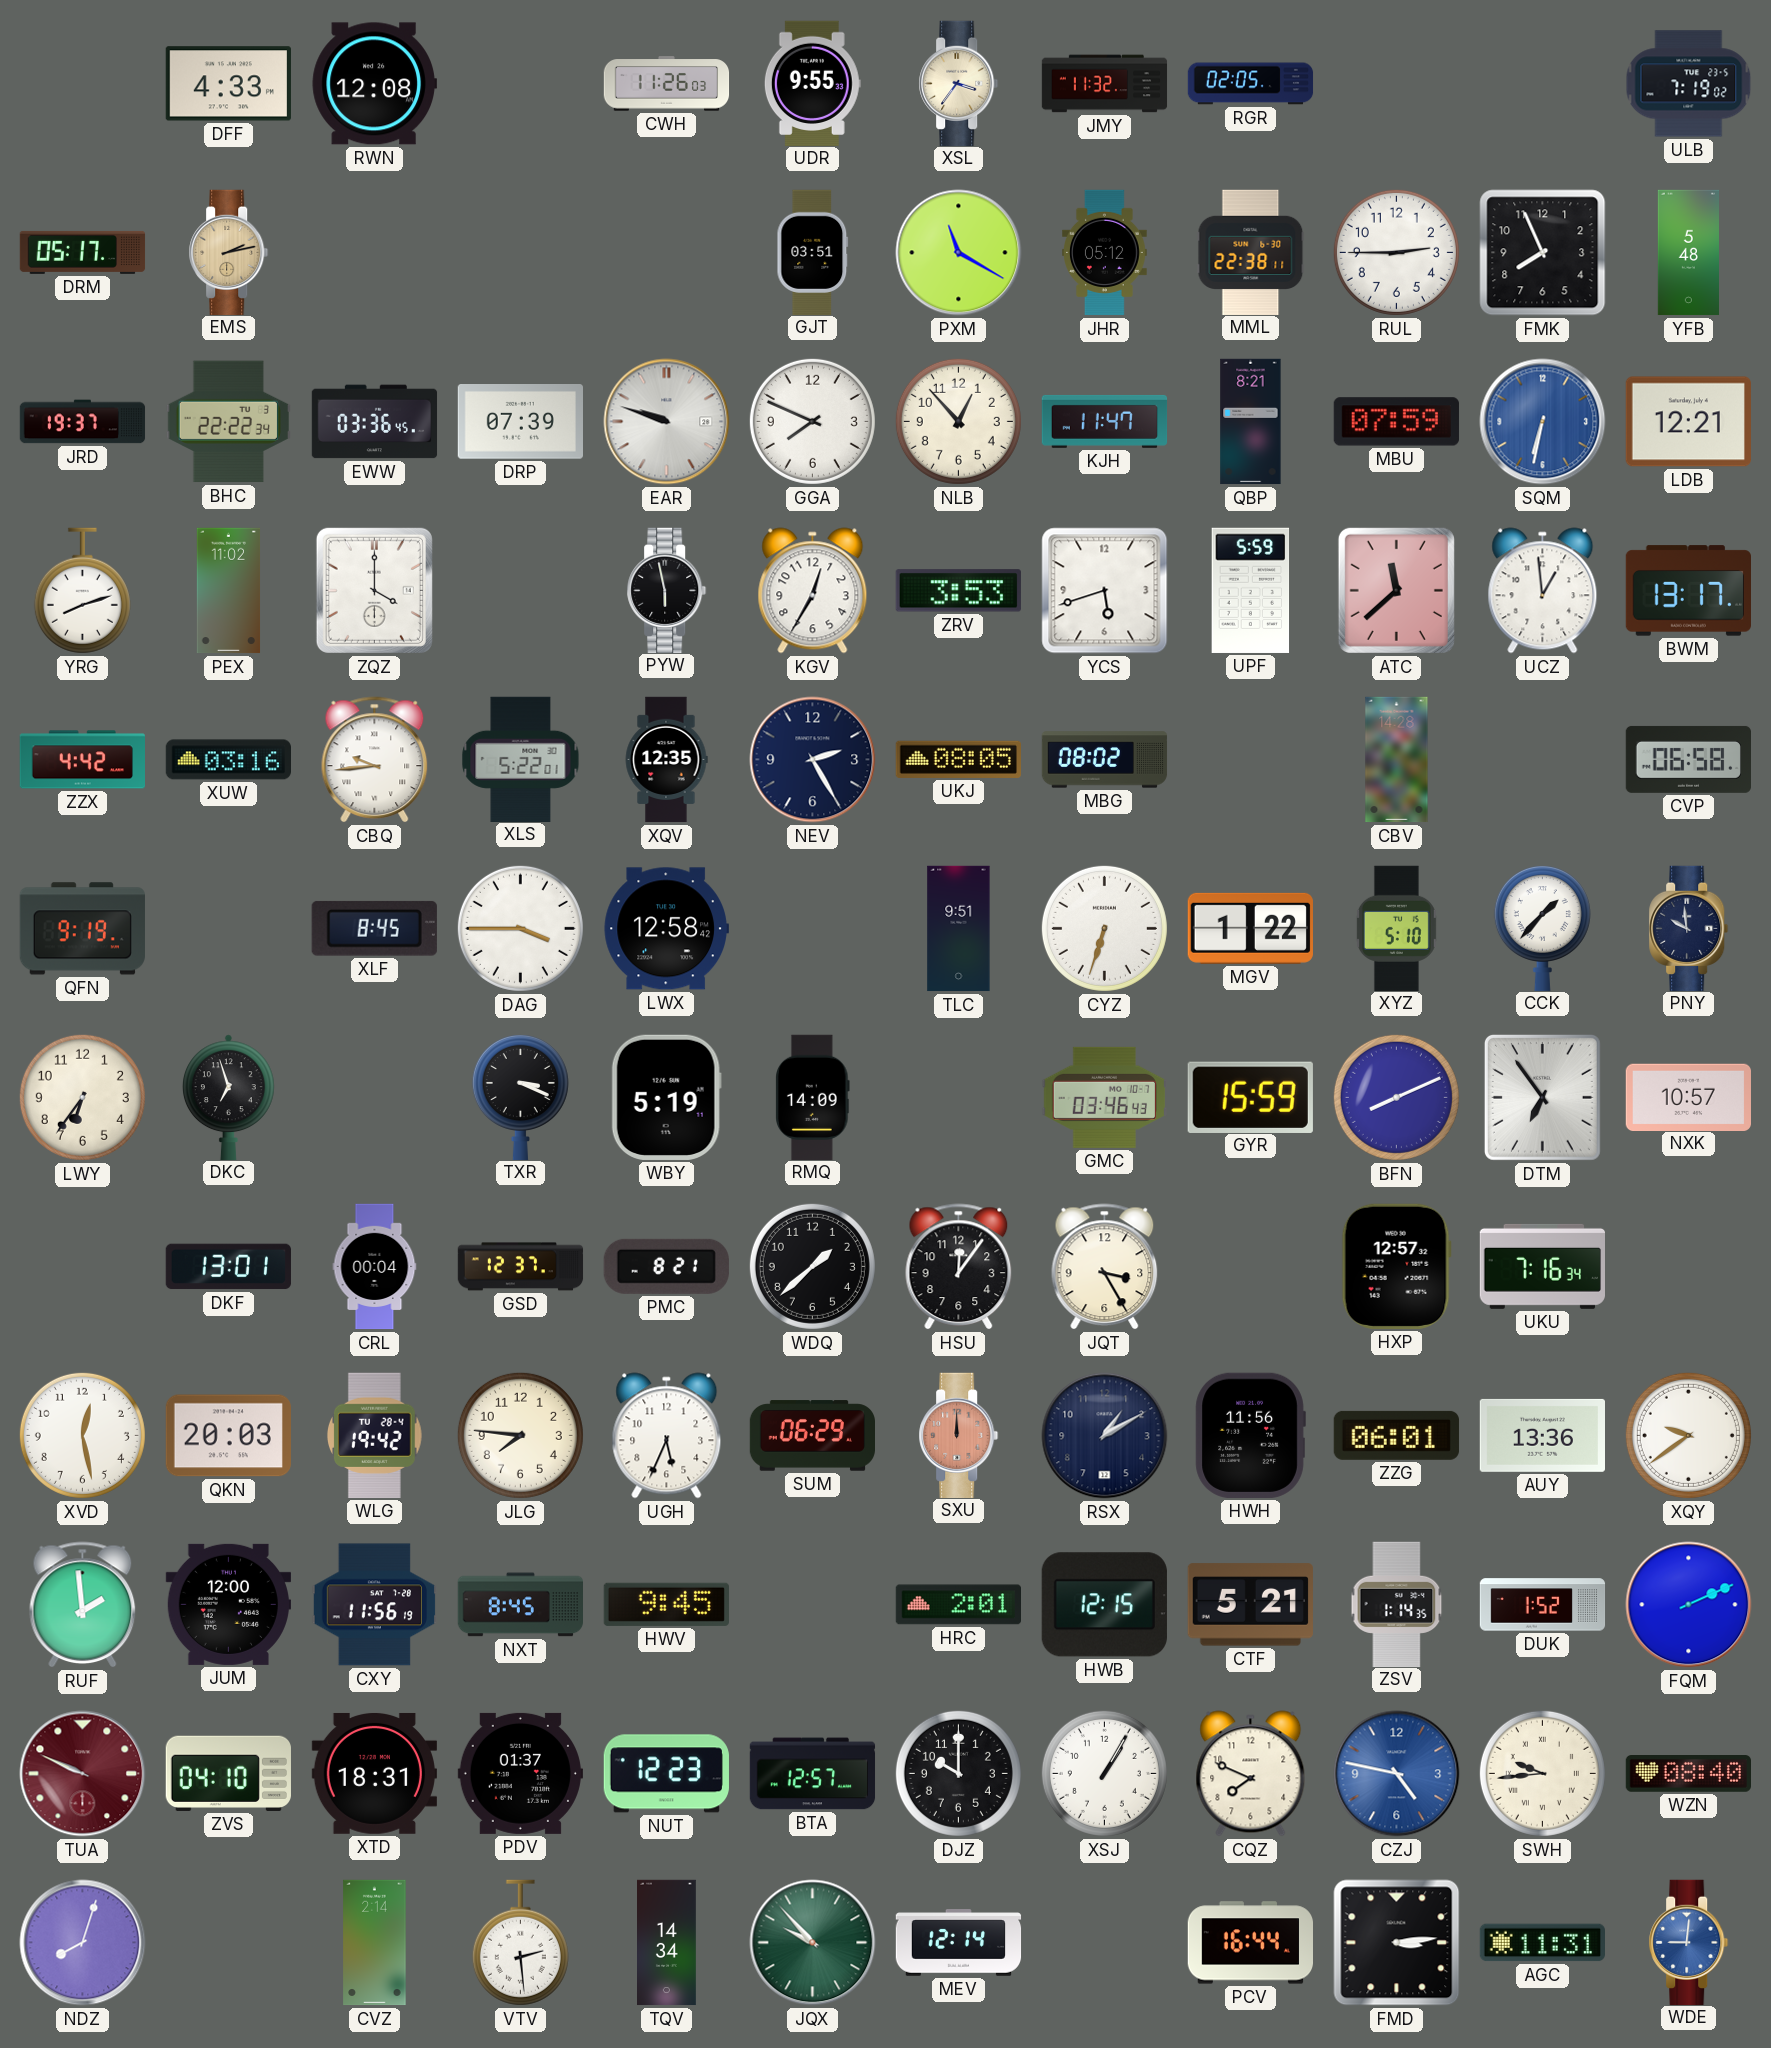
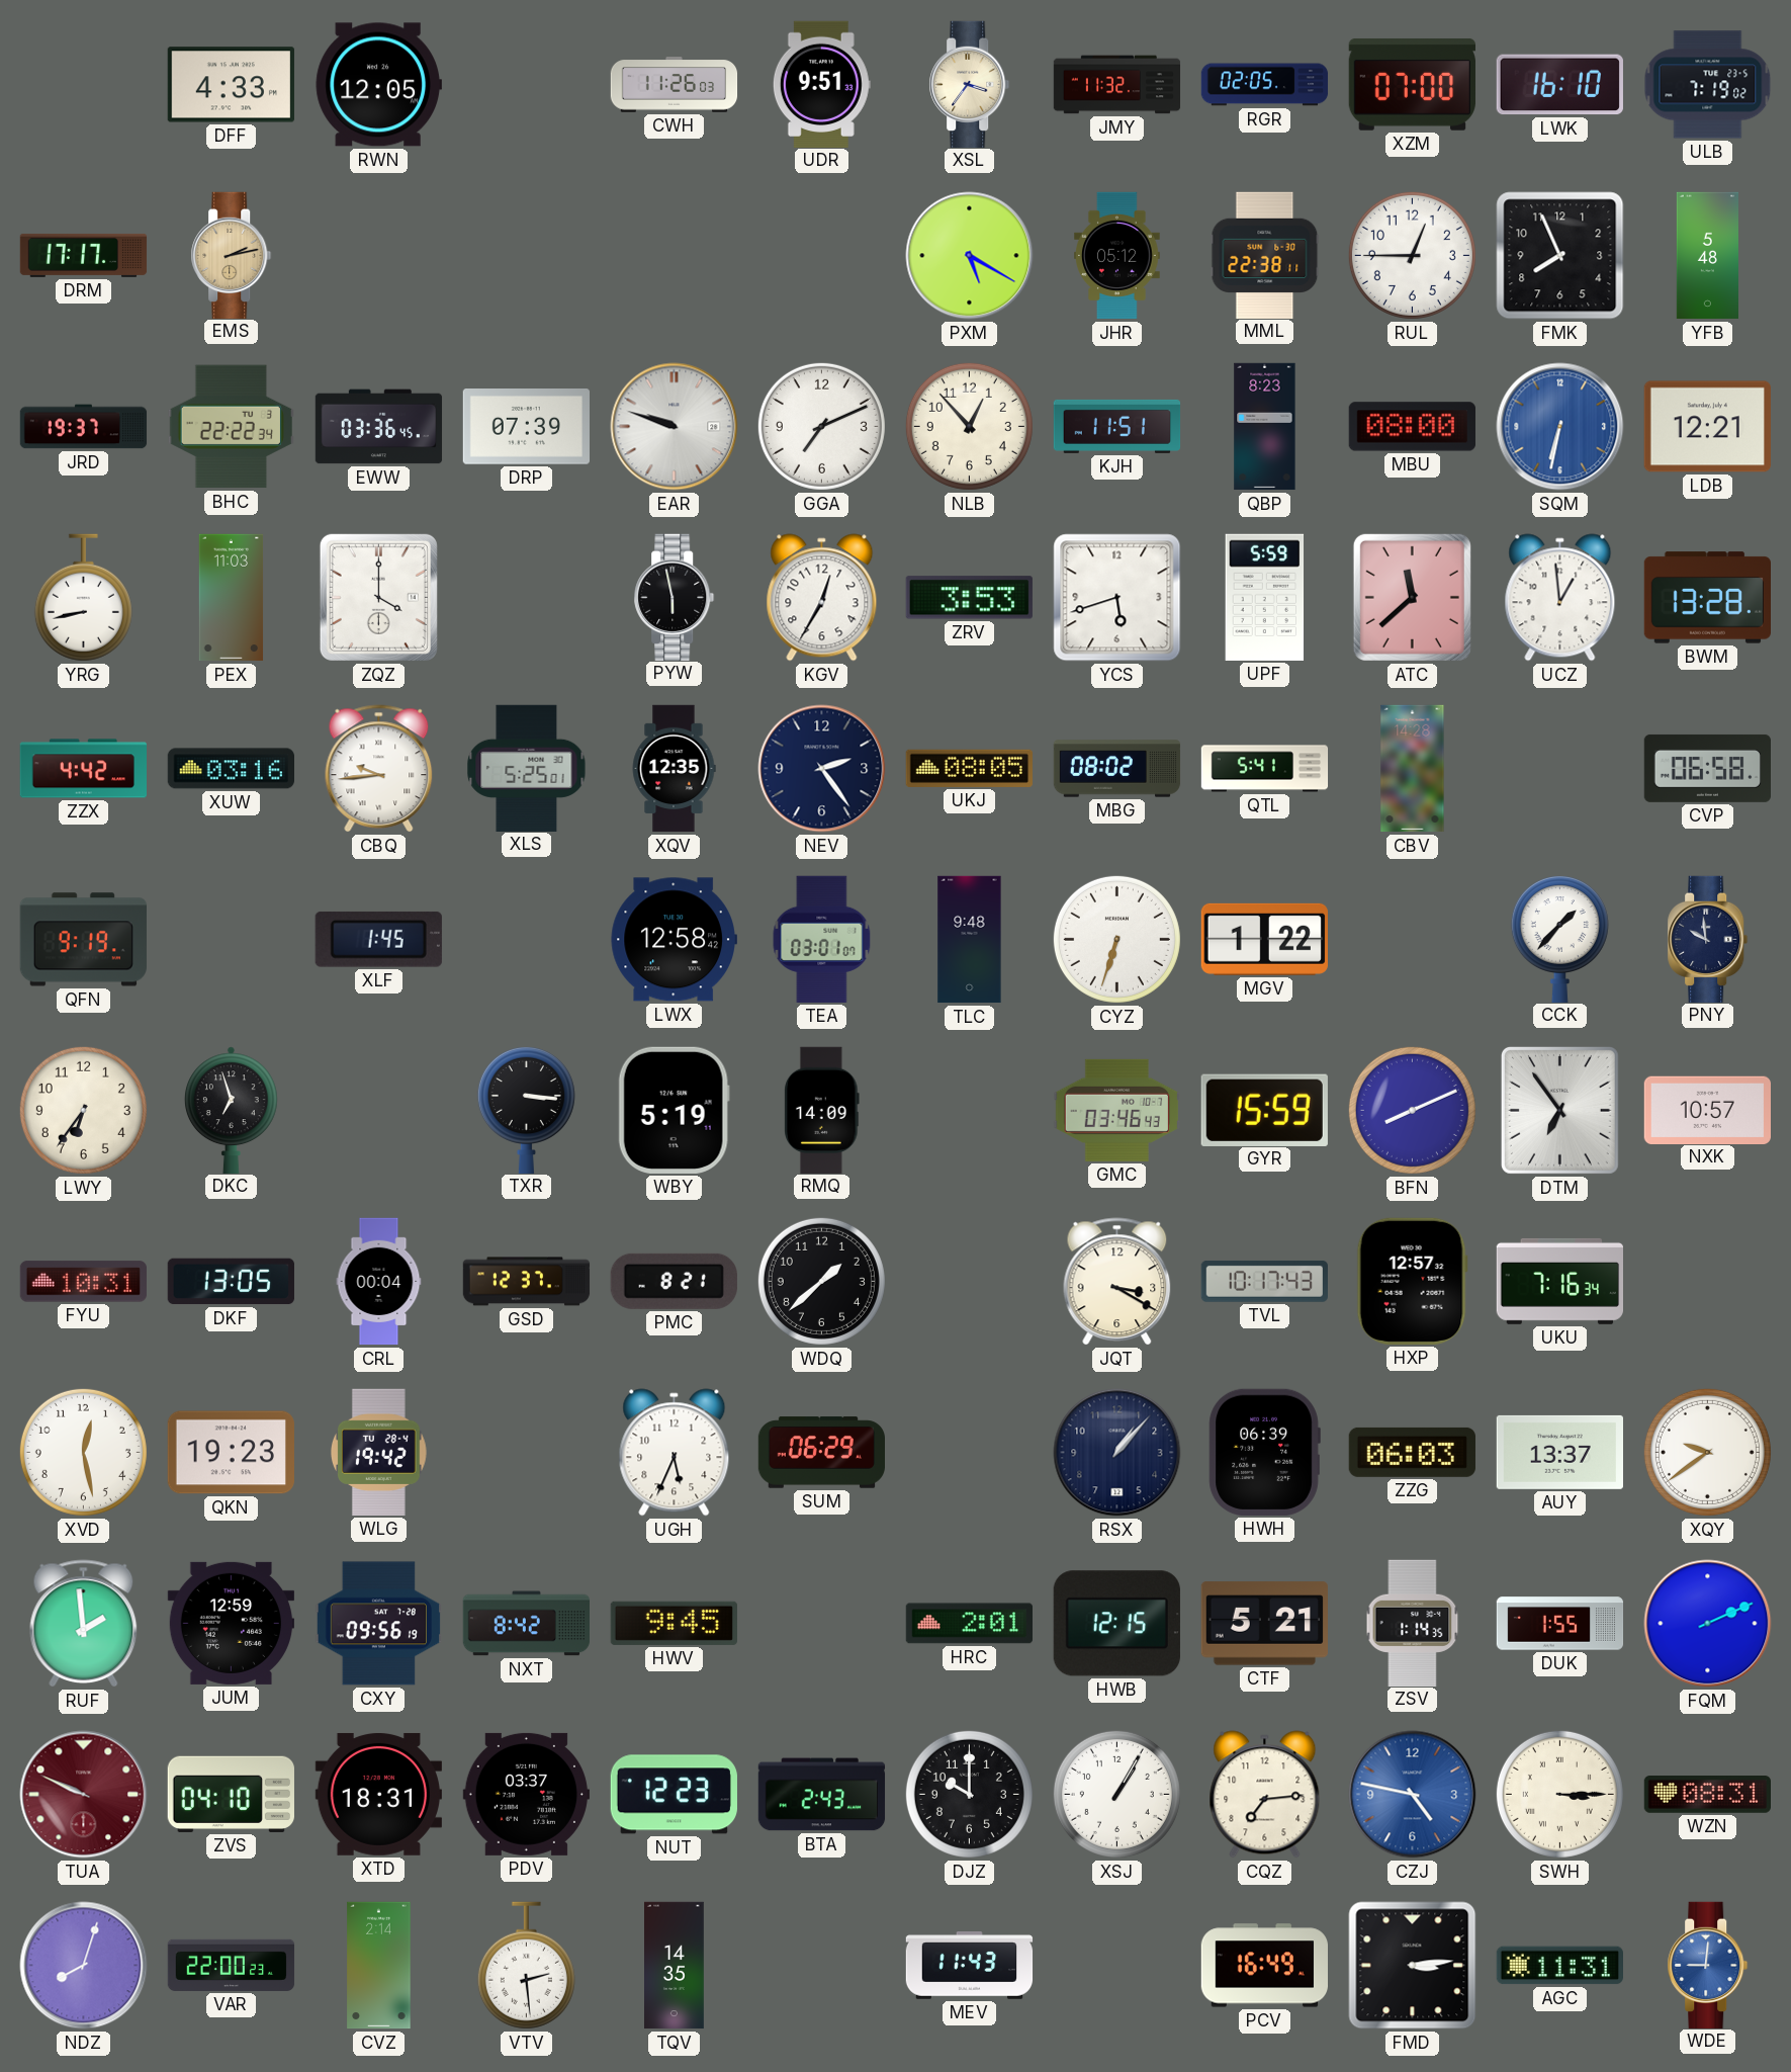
RWN: 12:08 -> 12:05 (378, 85)
UDR: 9:55 -> 9:51 (821, 84)
XZM: none -> 07:00 (1412, 85)
LWK: none -> 16:10 (1559, 85)
DRM: 05:17 -> 17:17 (84, 255)
GJT: 03:51 -> none (813, 252)
PXM: 11:20 -> 5:20 (970, 256)
RUL: 2:45 -> 12:45 (1412, 255)
GGA: 7:49 -> 7:11 (821, 426)
KJH: 11:47 -> 11:51 (1117, 426)
QBP: 8:21 -> 8:23 (1265, 427)
MBU: 07:59 -> 08:00 (1412, 427)
YRG: 8:12 -> 8:43 (83, 598)
PEX: 11:02 -> 11:03 (232, 598)
BWM: 13:17 -> 13:28 (1707, 598)
XLS: 5:22 -> 5:25 (527, 768)
NEV: 2:25 -> 2:24 (822, 769)
QTL: none -> 5:41 (1265, 769)
XLF: 8:45 -> 1:45 (378, 939)
DAG: 3:45 -> none (520, 928)
TEA: none -> 03:01 (822, 939)
TLC: 9:51 -> 9:48 (970, 940)
XYZ: 5:10 -> none (1396, 928)
TXR: 3:19 -> 3:16 (526, 1109)
FYU: none -> 10:31 (83, 1282)
DKF: 13:01 -> 13:05 (231, 1282)
HSU: 12:06 -> none (959, 1267)
JQT: 3:25 -> 3:20 (1117, 1282)
TVL: none -> 10:17 (1264, 1281)
QKN: 20:03 -> 19:23 (231, 1453)
JLG: 7:46 -> none (520, 1435)
SXU: 12:00 -> none (959, 1435)
RSX: 1:10 -> 1:07 (1117, 1453)
HWH: 11:56 -> 06:39 (1264, 1452)
ZZG: 06:01 -> 06:03 (1412, 1452)
AUY: 13:36 -> 13:37 (1559, 1452)
JUM: 12:00 -> 12:59 (231, 1623)
CXY: 11:56 -> 09:56 (378, 1624)
NXT: 8:45 -> 8:42 (526, 1624)
DUK: 1:52 -> 1:55 (1560, 1624)
PDV: 01:37 -> 03:37 (526, 1794)
BTA: 12:57 -> 2:43 (822, 1795)
CQZ: 7:49 -> 7:14 (1265, 1795)
SWH: 9:44 -> 3:15 (1559, 1794)
WZN: 08:40 -> 08:31 (1707, 1795)
VAR: none -> 22:00 (232, 1965)
TQV: 14:34 -> 14:35 (675, 1966)
JQX: 9:53 -> none (813, 1943)
MEV: 12:14 -> 11:43 (970, 1966)
PCV: 16:44 -> 16:49 (1264, 1966)
